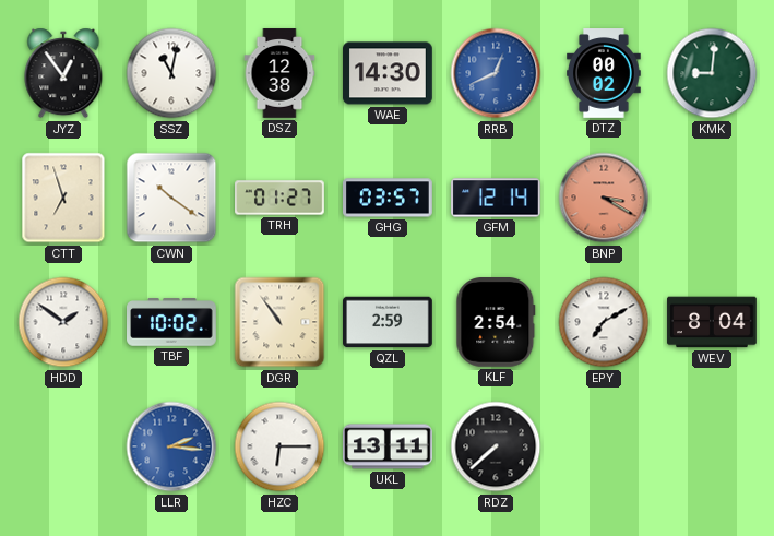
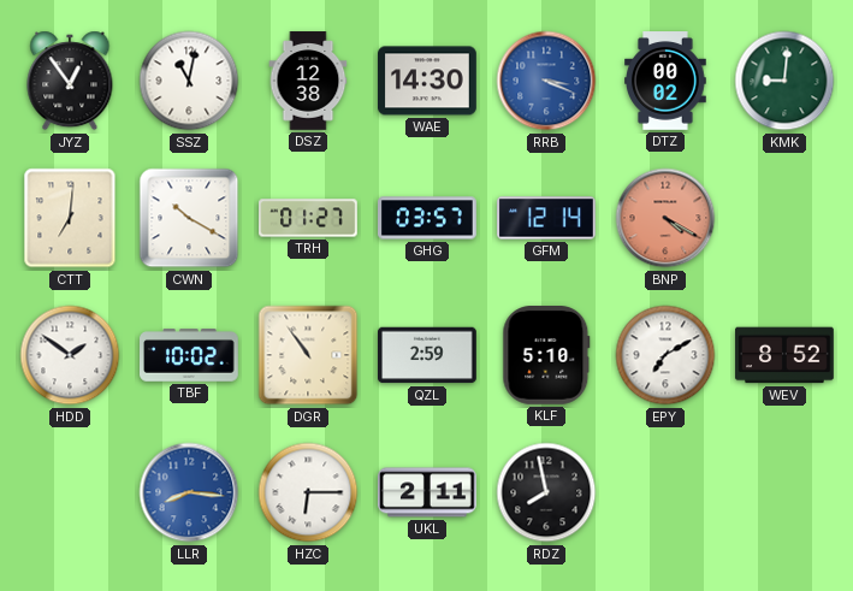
RRB: 12:41 -> 3:19 (546, 81)
CTT: 6:57 -> 7:01 (70, 218)
CWN: 10:21 -> 10:20 (189, 218)
BNP: 3:20 -> 4:20 (665, 218)
KLF: 2:54 -> 5:10 (546, 356)
WEV: 8:04 -> 8:52 (784, 355)
LLR: 2:16 -> 8:16 (189, 492)
UKL: 13:11 -> 2:11 (428, 492)
RDZ: 7:38 -> 7:58 (546, 492)
